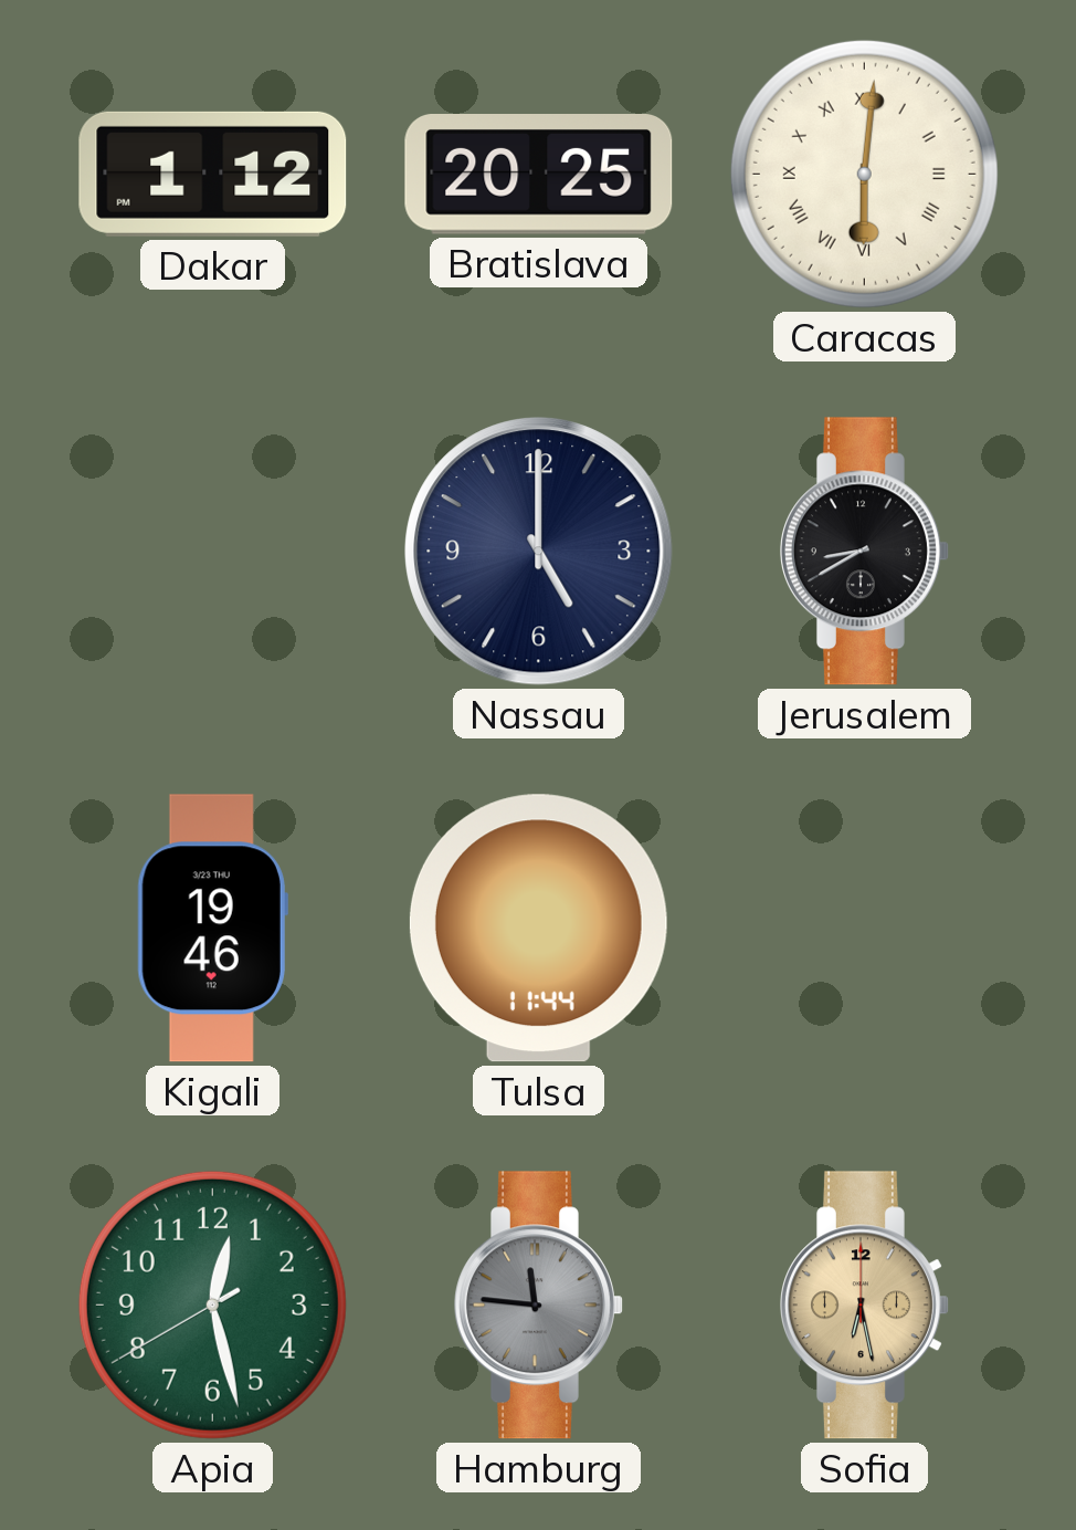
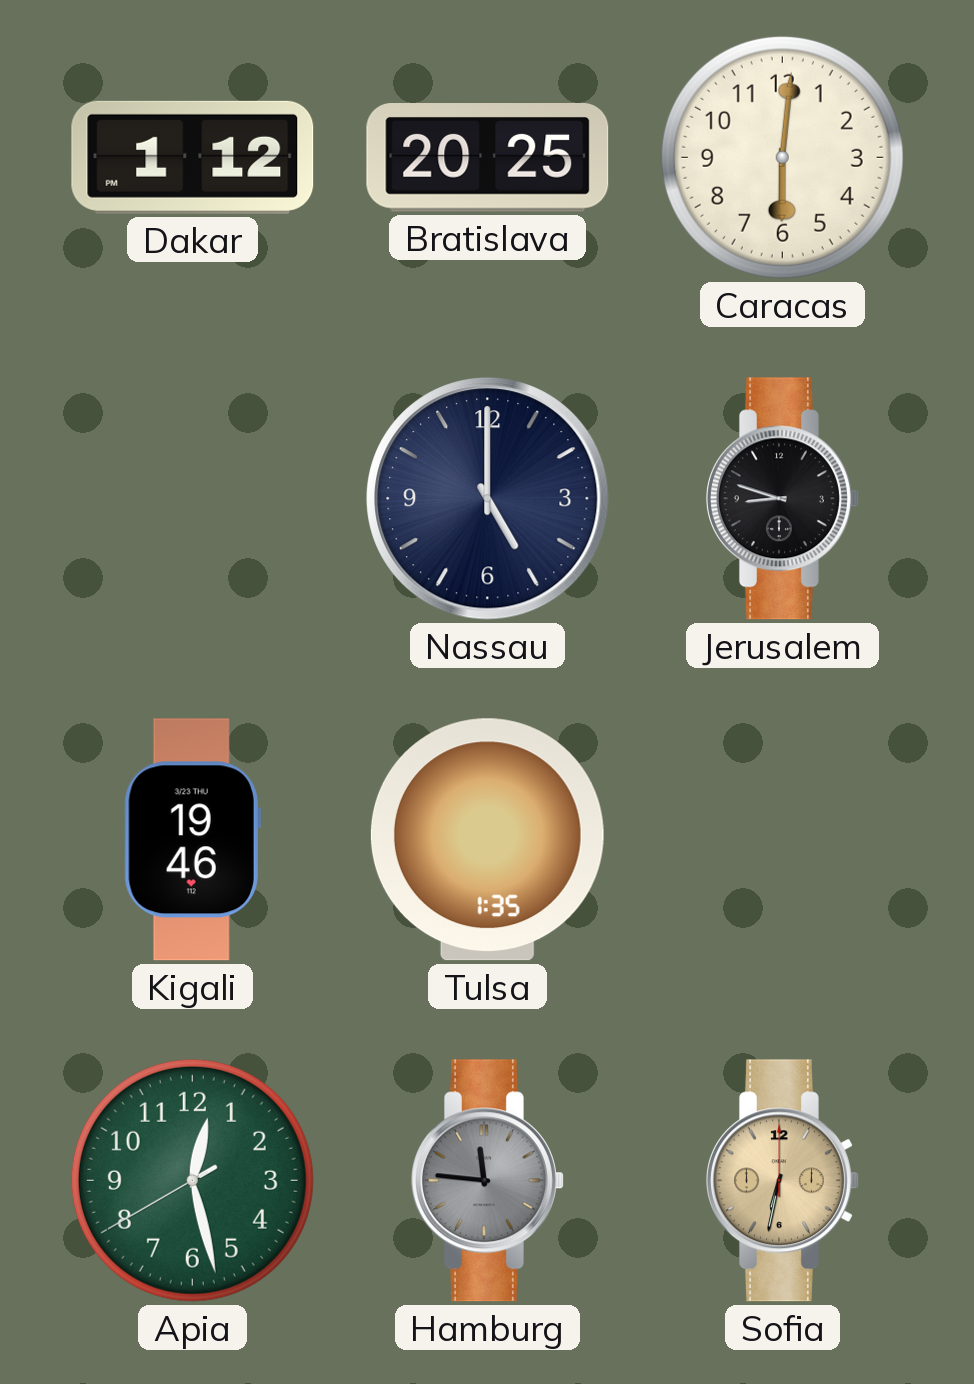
Caracas numerals: Roman -> Arabic (782, 157)
Jerusalem: 8:40 -> 8:48 (783, 499)
Tulsa: 11:44 -> 1:35 (487, 840)
Sofia: 6:28 -> 6:32 (783, 1181)
